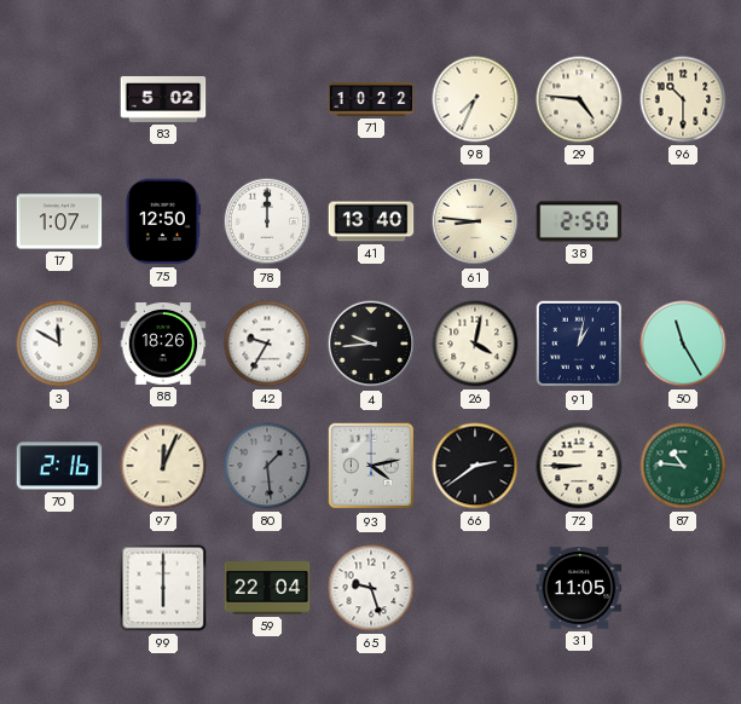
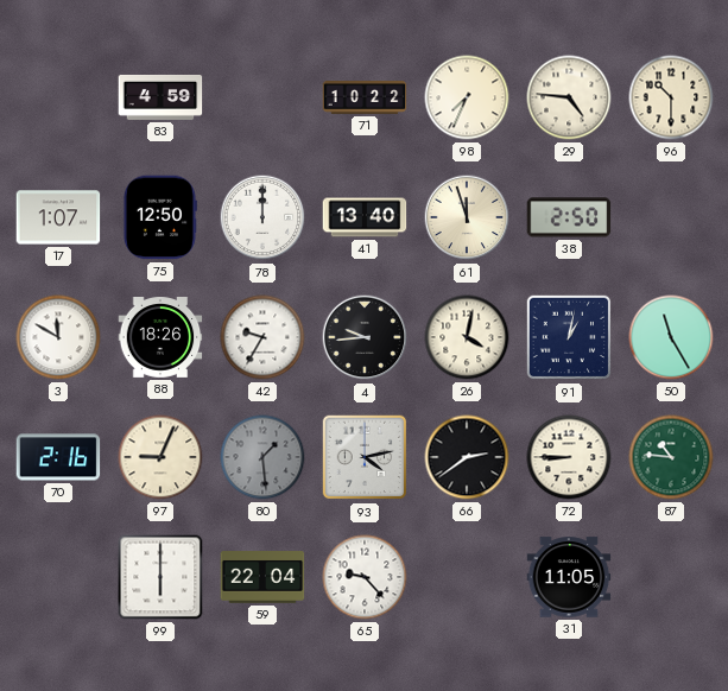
83: 5:02 -> 4:59 (160, 97)
61: 8:46 -> 11:57 (467, 217)
97: 12:04 -> 9:04 (160, 457)
65: 9:27 -> 9:23 (365, 577)
